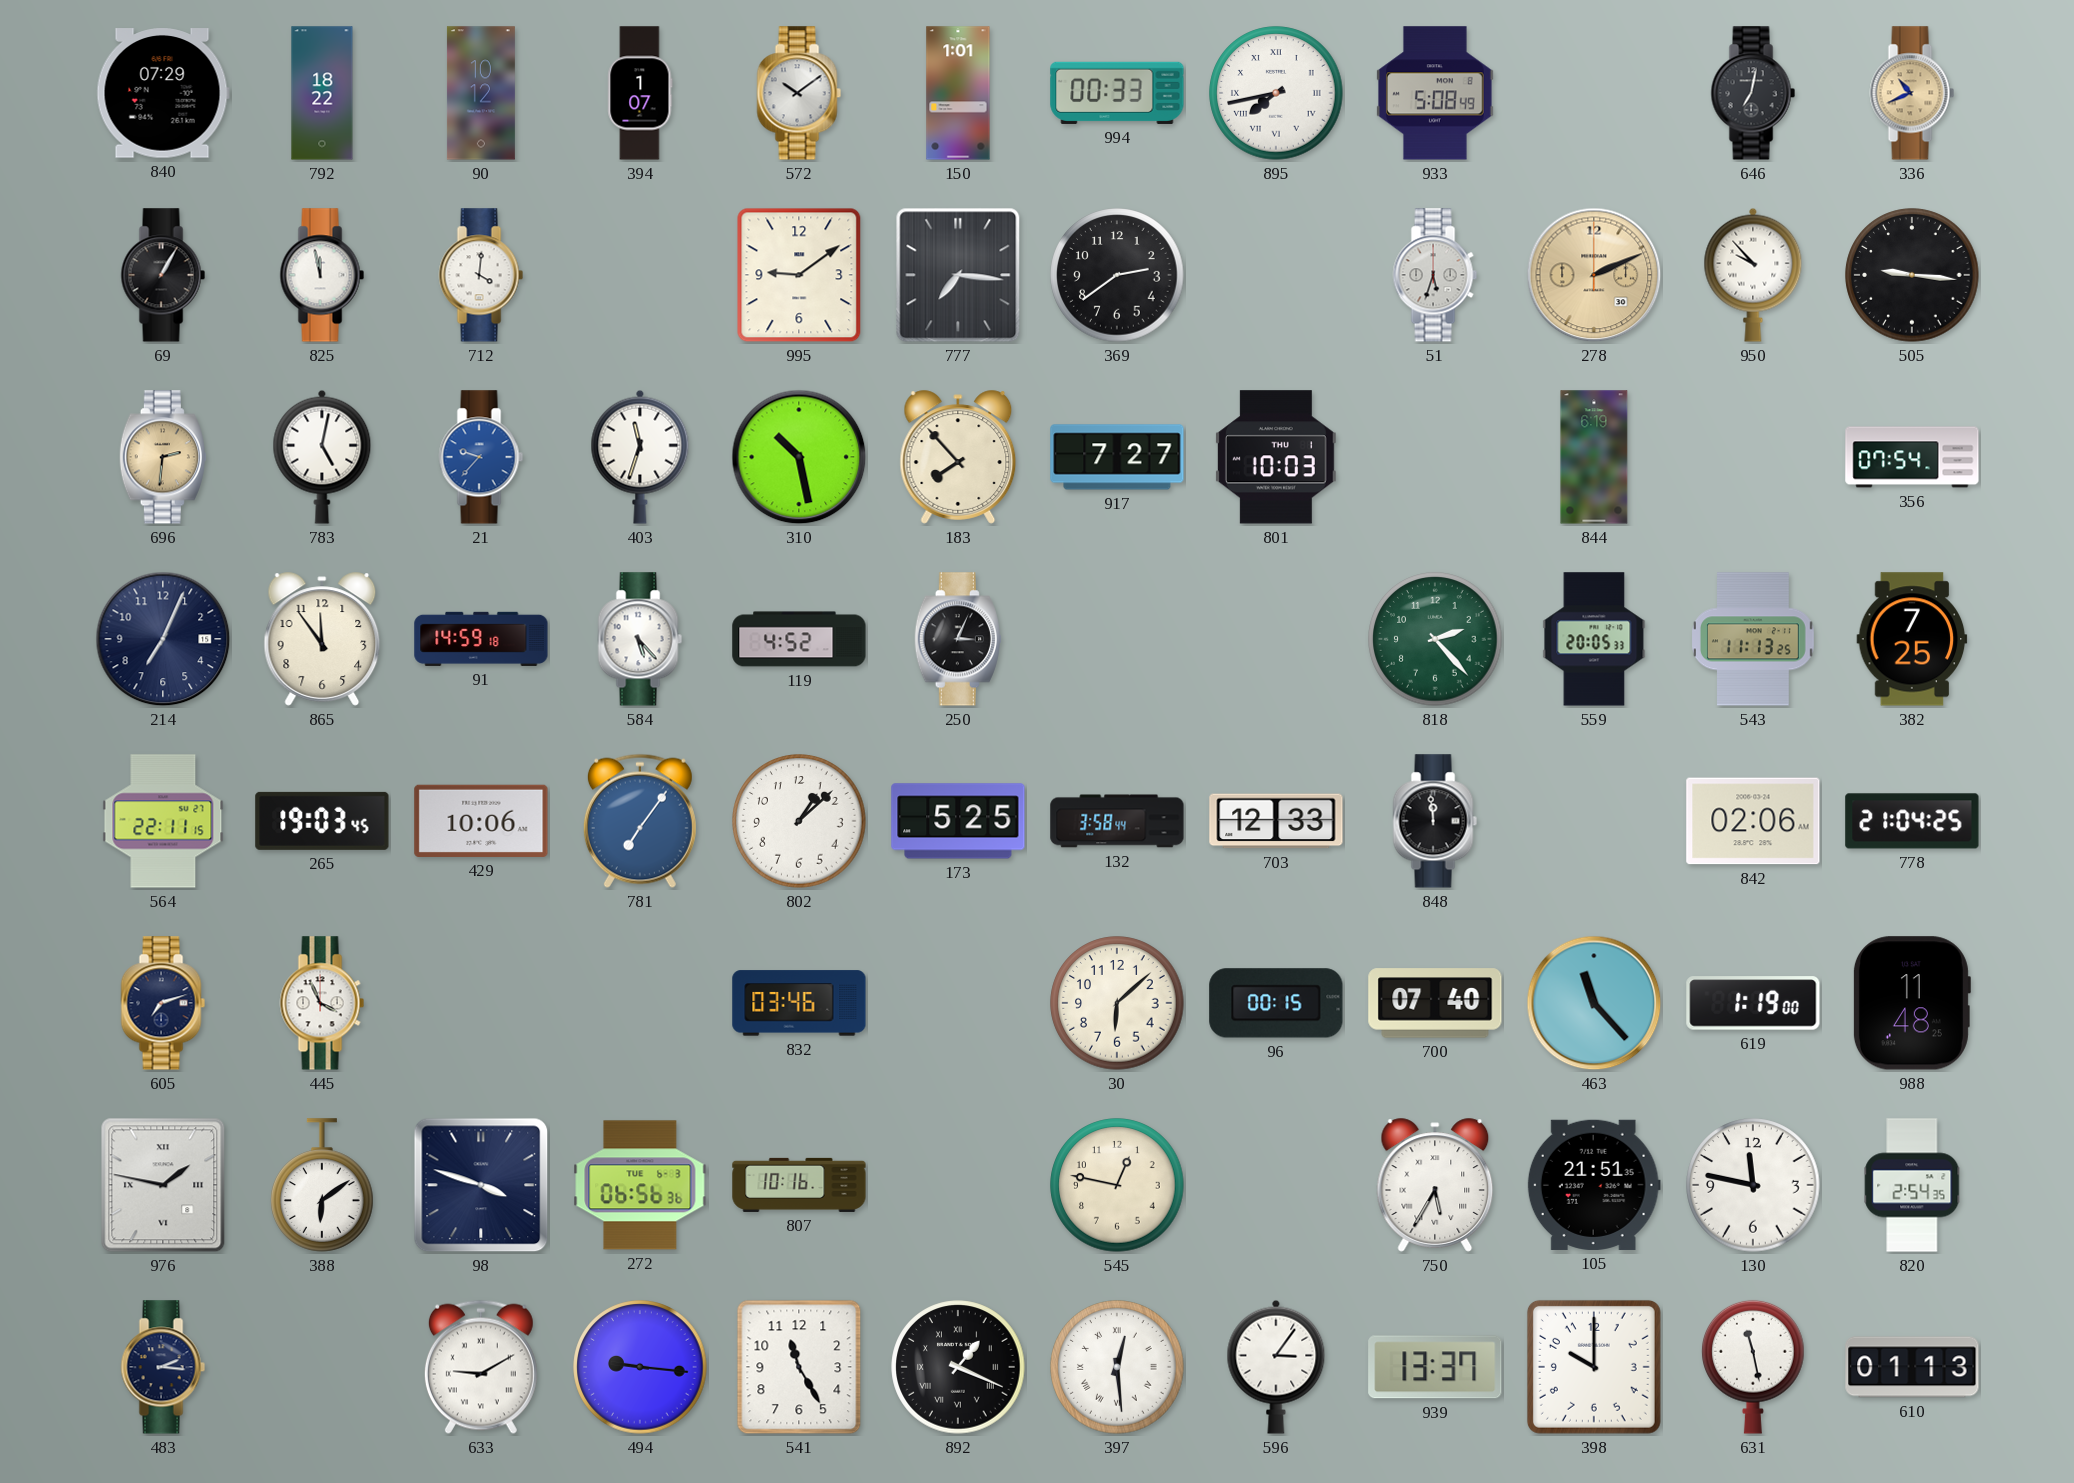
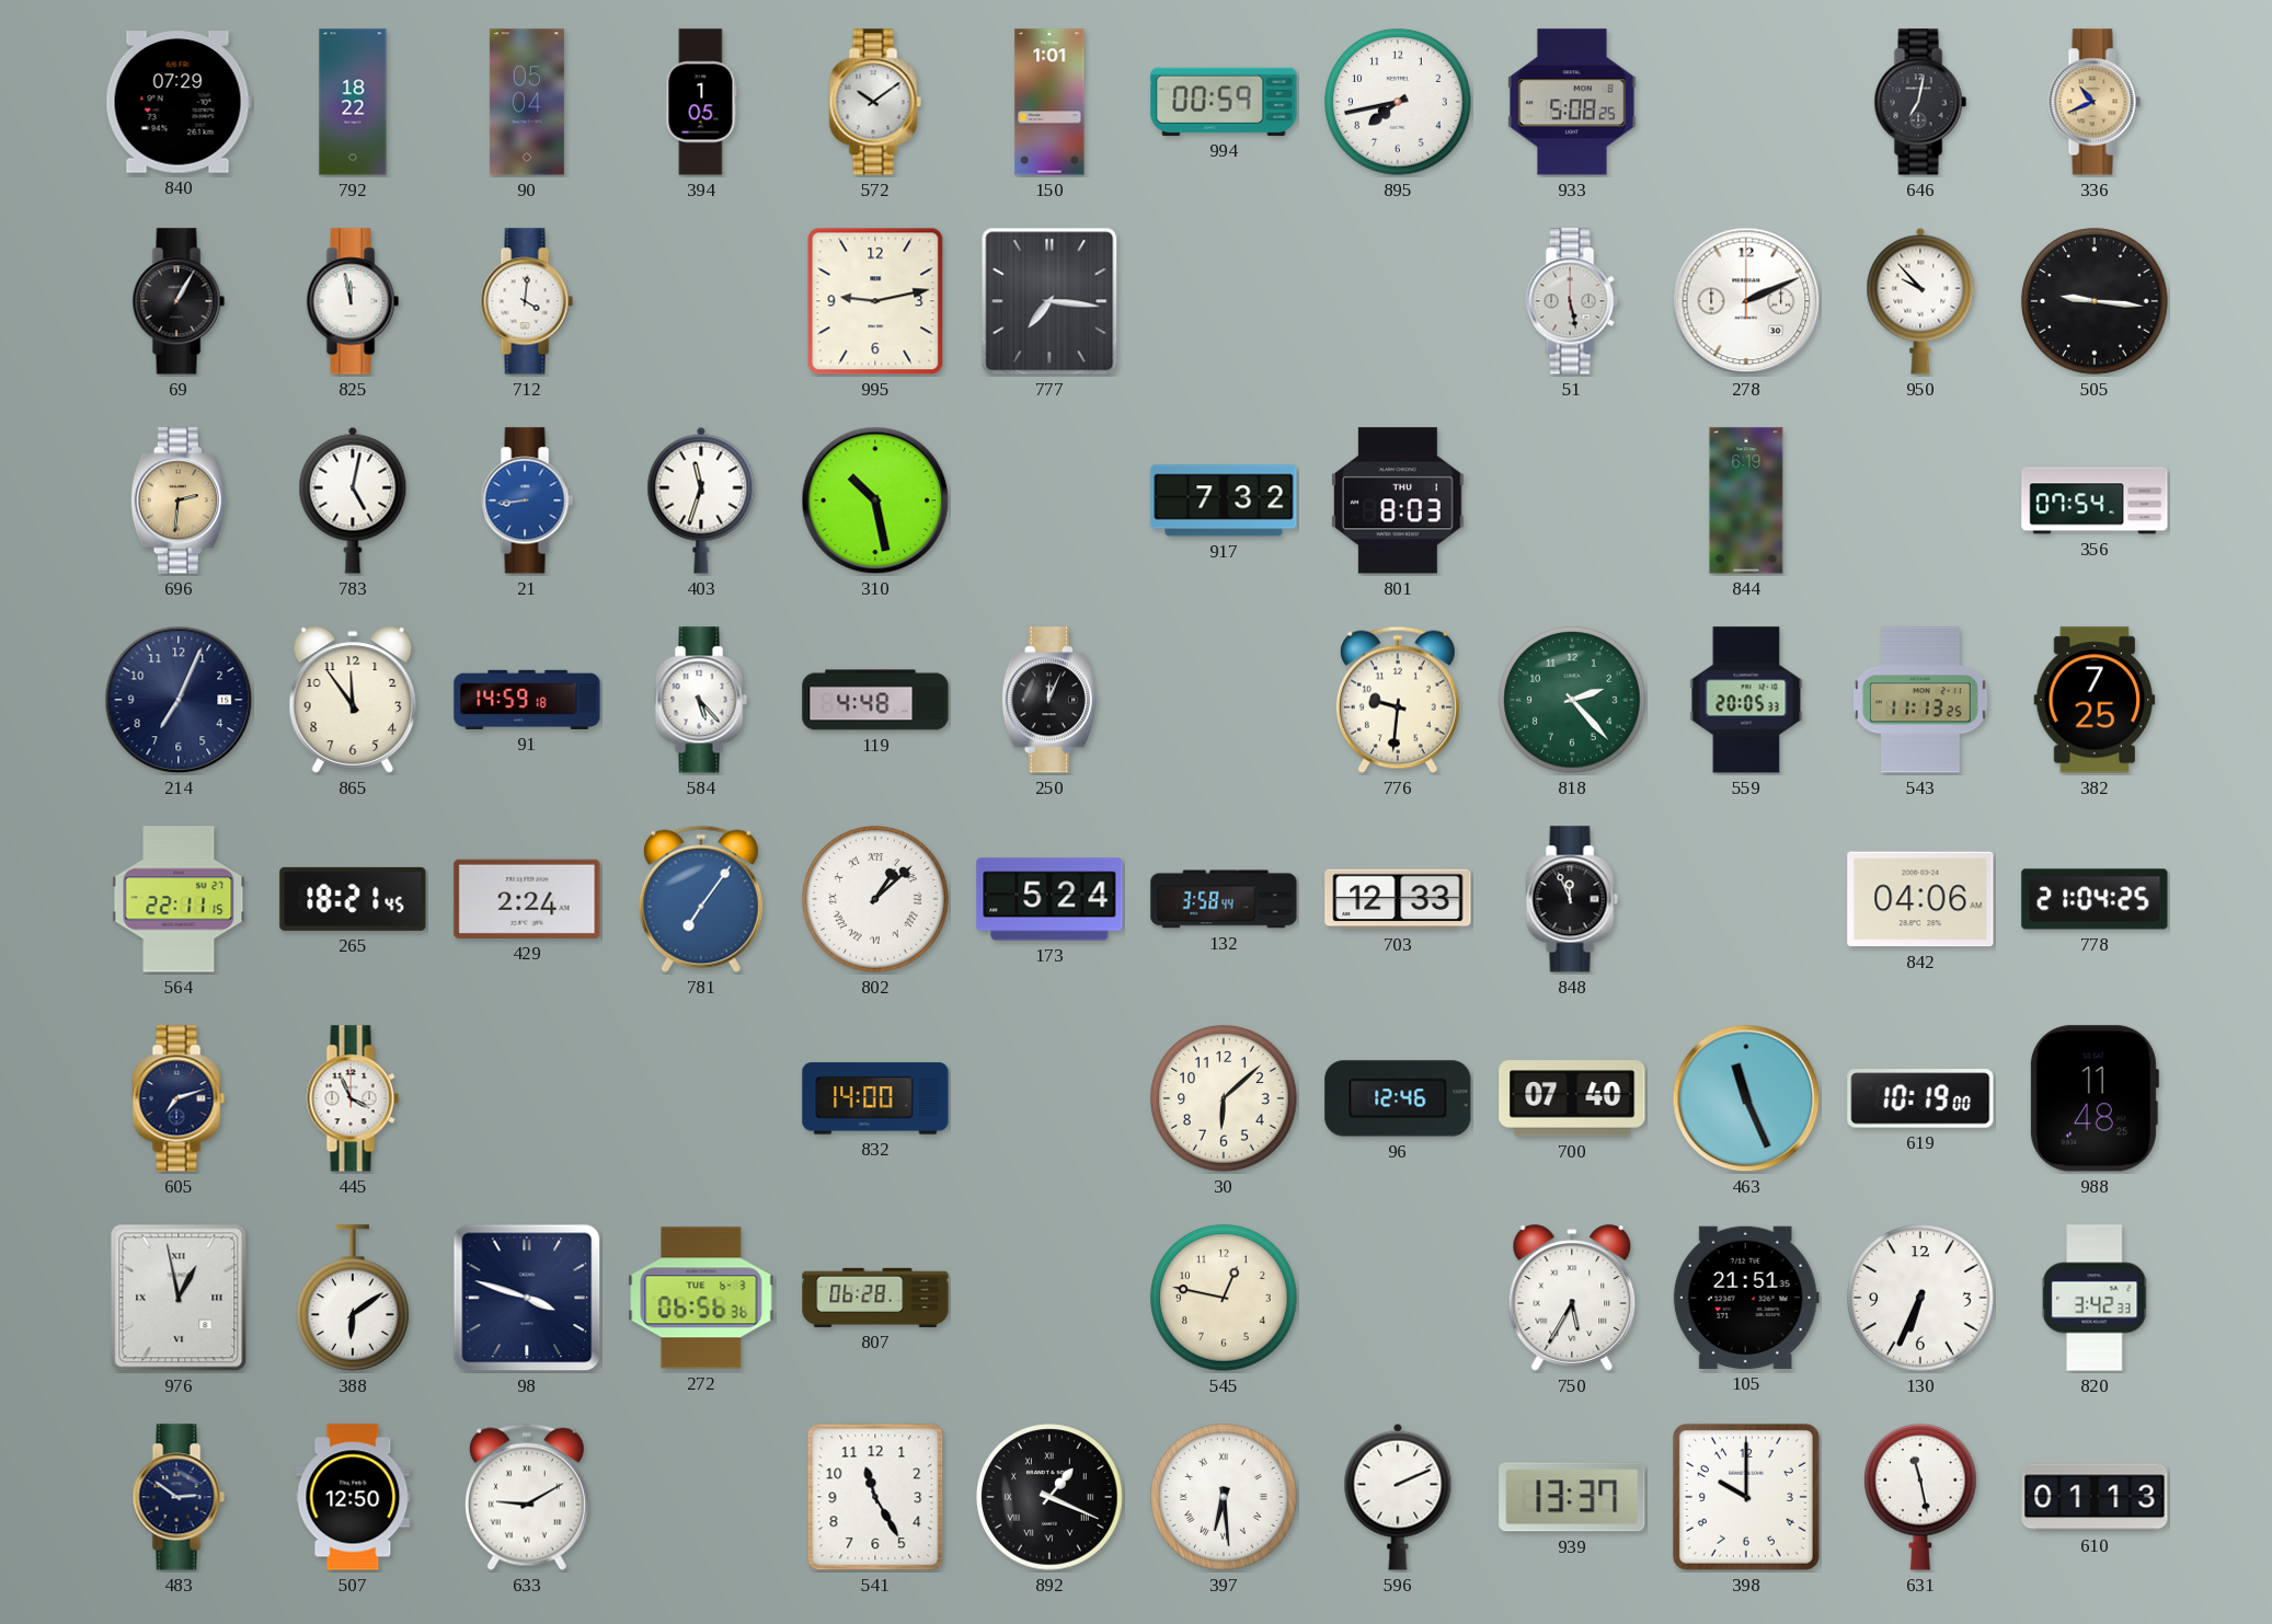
90: 10:12 -> 05:04 (527, 102)
394: 1:07 -> 1:05 (701, 102)
994: 00:33 -> 00:59 (1224, 102)
895 numerals: Roman -> Arabic (1398, 102)
933: 5:08:49 -> 5:08:25 (1573, 102)
995: 9:09 -> 9:13 (875, 301)
369: 2:39 -> none (1117, 275)
51: 5:33 -> 5:28 (1572, 301)
278 dial: champagne -> white (1746, 301)
21: 9:37 -> 8:44 (527, 500)
183: 7:53 -> none (958, 457)
917: 7:27 -> 7:32 (1224, 500)
801: 10:03 -> 8:03 (1398, 500)
119: 4:52 -> 4:48 (875, 700)
250: 3:04 -> 12:04 (1049, 700)
776: none -> 9:31 (1398, 700)
265: 19:03 -> 18:21 (353, 899)
429: 10:06 -> 2:24 (527, 899)
802 numerals: Arabic -> Roman (875, 899)
173: 5:25 -> 5:24 (1049, 899)
848: 11:59 -> 11:56 (1572, 899)
842: 02:06 -> 04:06 (1920, 899)
832: 03:46 -> 14:00 (875, 1098)
96: 00:15 -> 12:46 (1398, 1098)
463: 11:23 -> 11:26 (1746, 1098)
619: 1:19 -> 10:19 (1920, 1098)
976: 1:47 -> 12:58 (179, 1298)
807: 10:16 -> 06:28 (875, 1298)
130: 11:47 -> 6:34 (1920, 1298)
820: 2:54 -> 3:42 (2095, 1298)
483: 2:16 -> 2:51 (179, 1497)
507: none -> 12:50 (353, 1497)
494: 9:16 -> none (640, 1367)
397: 12:29 -> 6:29 (1224, 1497)
596: 3:06 -> 2:11 (1398, 1497)
